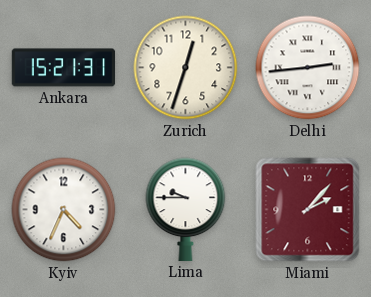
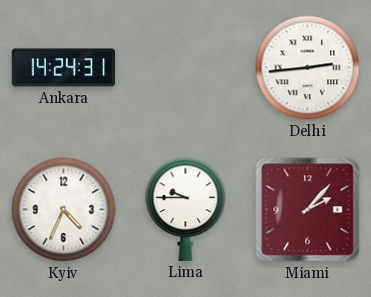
Ankara: 15:21 -> 14:24 (64, 68)
Zurich: 12:33 -> none (186, 68)
